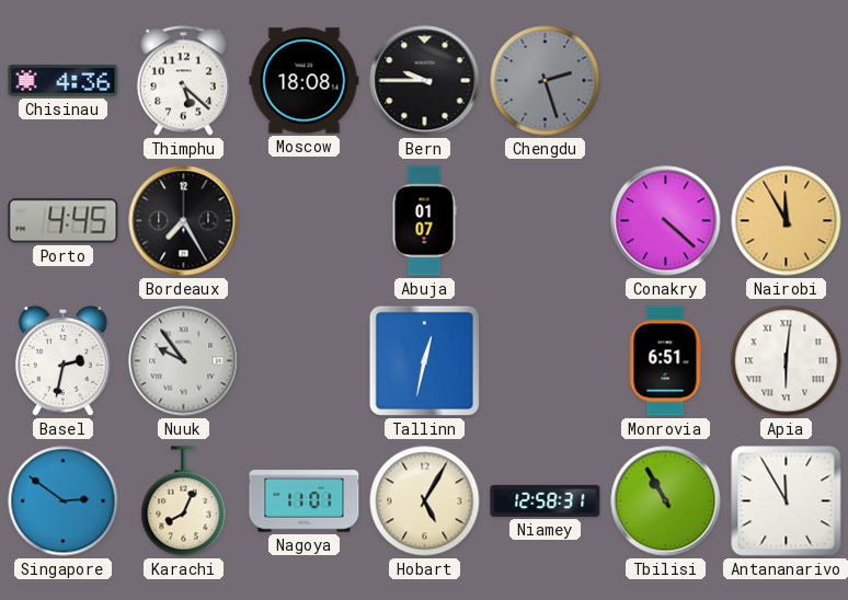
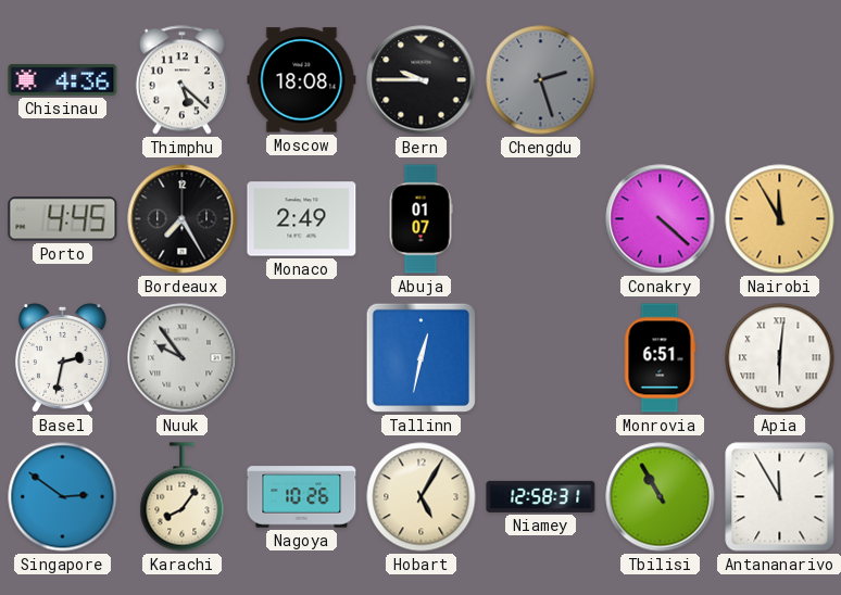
Monaco: none -> 2:49 (302, 219)
Karachi: 8:04 -> 8:06 (183, 497)
Nagoya: 11:01 -> 10:26 (302, 497)
